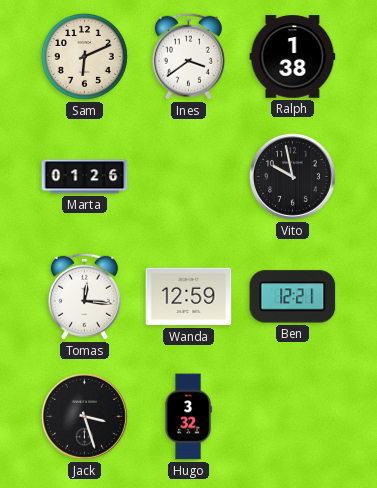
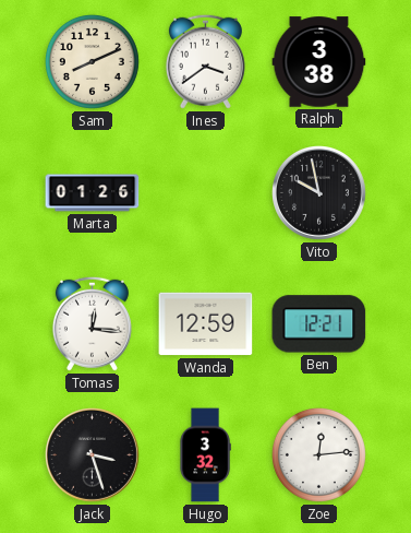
Sam: 6:11 -> 8:11 (92, 61)
Ralph: 1:38 -> 3:38 (319, 62)
Zoe: none -> 12:14 (318, 454)
